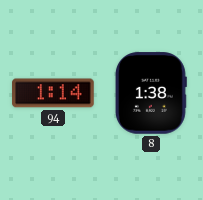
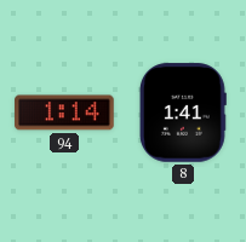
8: 1:38 -> 1:41 (183, 113)
